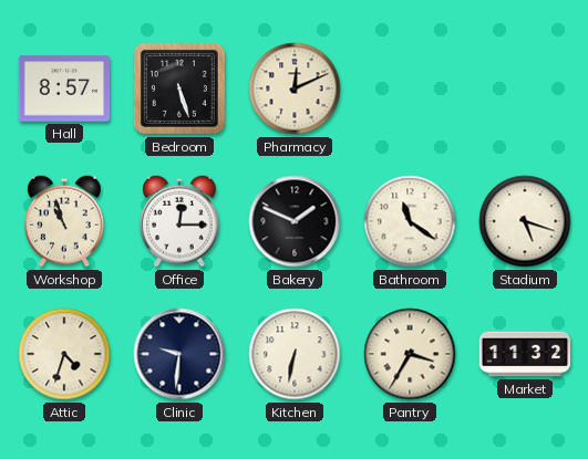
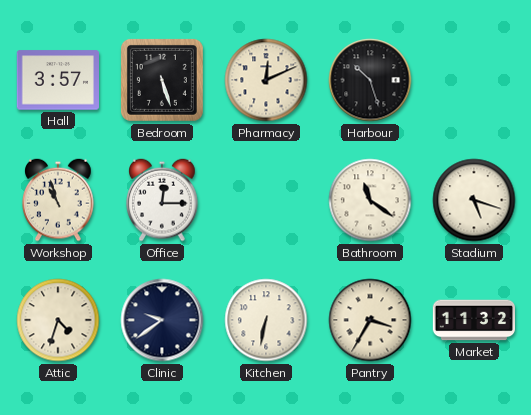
Hall: 8:57 -> 3:57 (57, 80)
Harbour: none -> 10:27 (370, 80)
Bakery: 1:49 -> none (295, 221)
Clinic: 9:31 -> 9:39 (162, 320)
